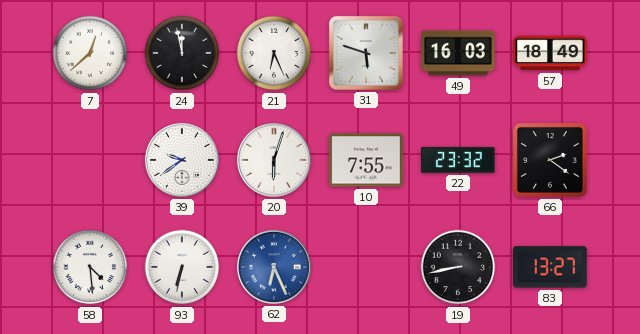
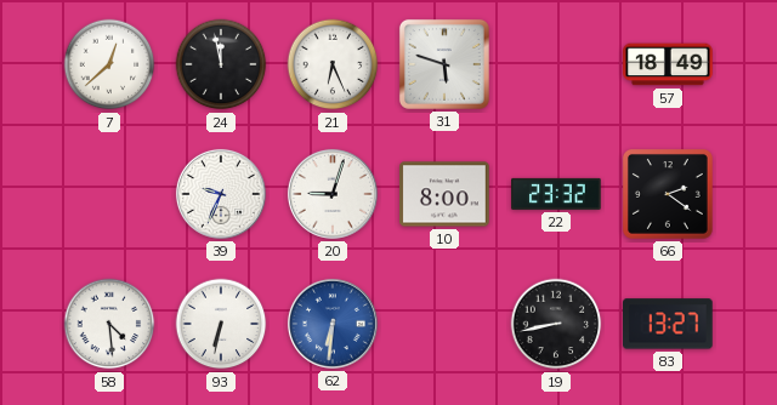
49: 16:03 -> none (458, 53)
39: 9:39 -> 9:34 (221, 194)
20: 6:03 -> 9:03 (333, 194)
10: 7:55 -> 8:00 (444, 194)
62: 6:26 -> 6:31 (333, 324)
